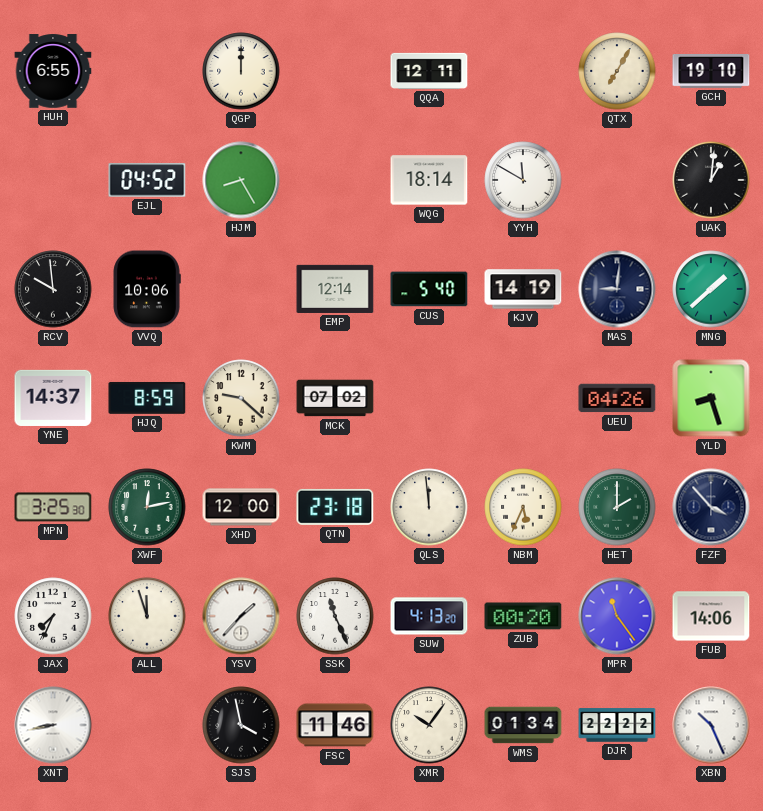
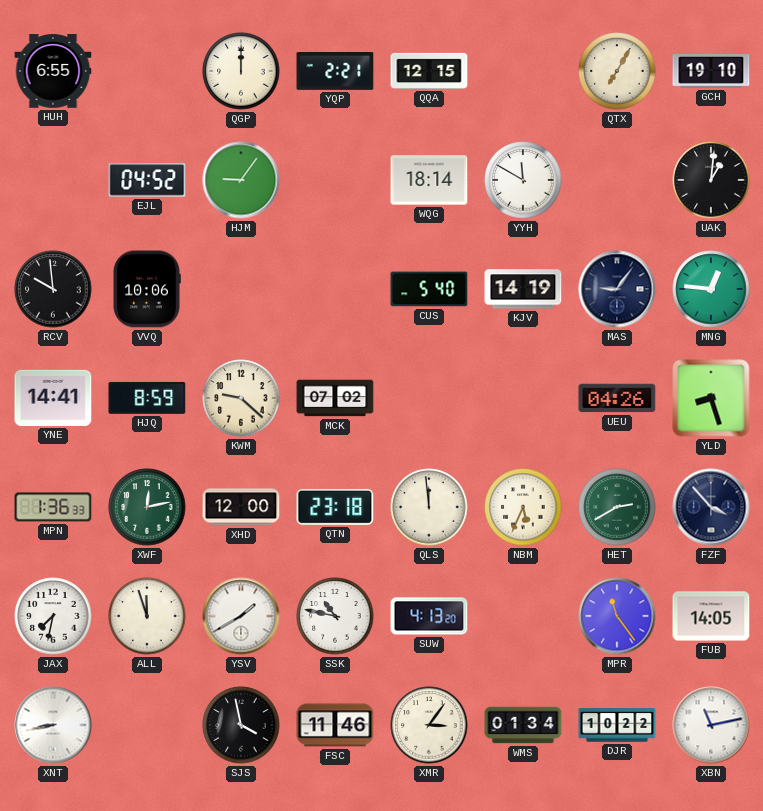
YQP: none -> 2:21 (335, 72)
QQA: 12:11 -> 12:15 (429, 71)
HJM: 8:25 -> 9:06 (241, 180)
EMP: 12:14 -> none (335, 289)
MAS: 9:01 -> 9:06 (617, 289)
MNG: 1:38 -> 12:46 (711, 289)
YNE: 14:37 -> 14:41 (53, 398)
MPN: 3:25 -> 1:36 (53, 507)
HET: 2:00 -> 2:40 (617, 507)
JAX: 7:34 -> 7:32 (53, 616)
YSV: 1:37 -> 1:40 (241, 616)
SSK: 11:26 -> 10:47 (335, 616)
ZUB: 00:20 -> none (523, 616)
FUB: 14:06 -> 14:05 (711, 616)
XMR: 10:06 -> 3:06 (429, 725)
DJR: 22:22 -> 10:22 (617, 725)
XBN: 10:26 -> 11:13 (711, 725)
